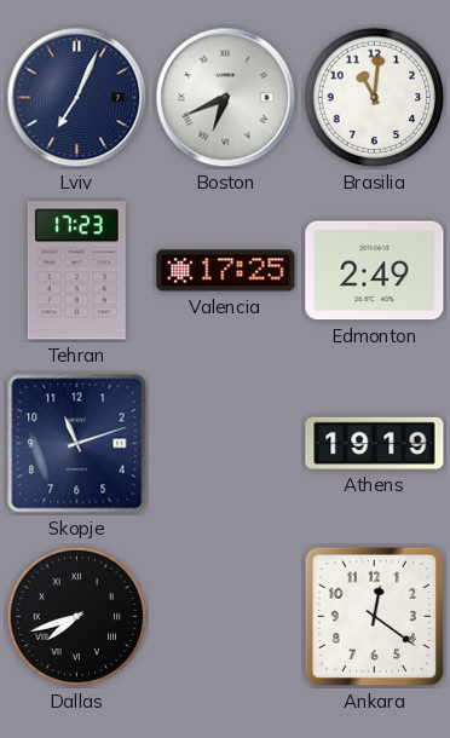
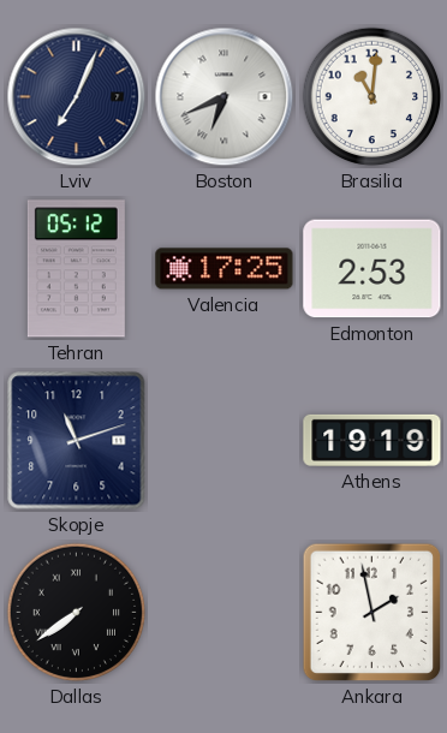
Tehran: 17:23 -> 05:12 (76, 269)
Edmonton: 2:49 -> 2:53 (372, 269)
Dallas: 7:42 -> 7:39 (77, 613)
Ankara: 12:21 -> 1:58 (372, 613)
